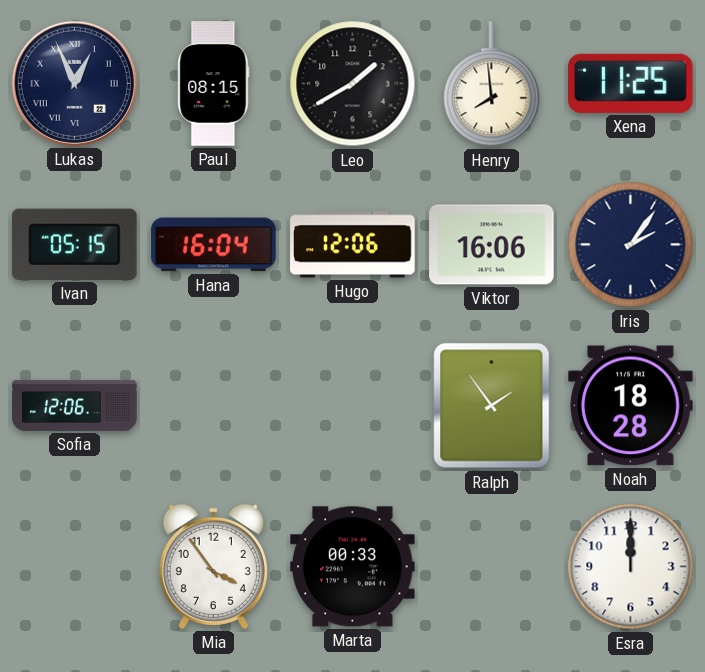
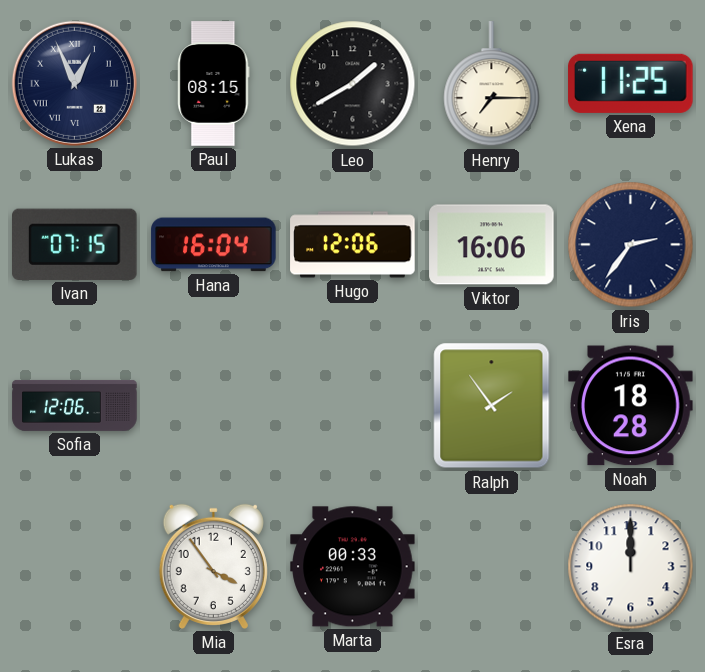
Henry: 7:59 -> 7:15 (492, 84)
Ivan: 05:15 -> 07:15 (75, 244)
Iris: 2:06 -> 2:36 (631, 245)
